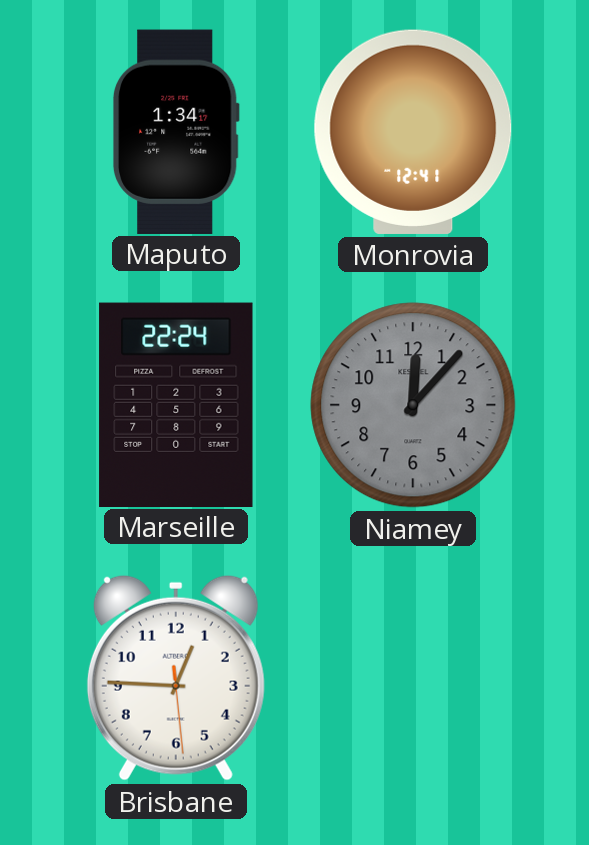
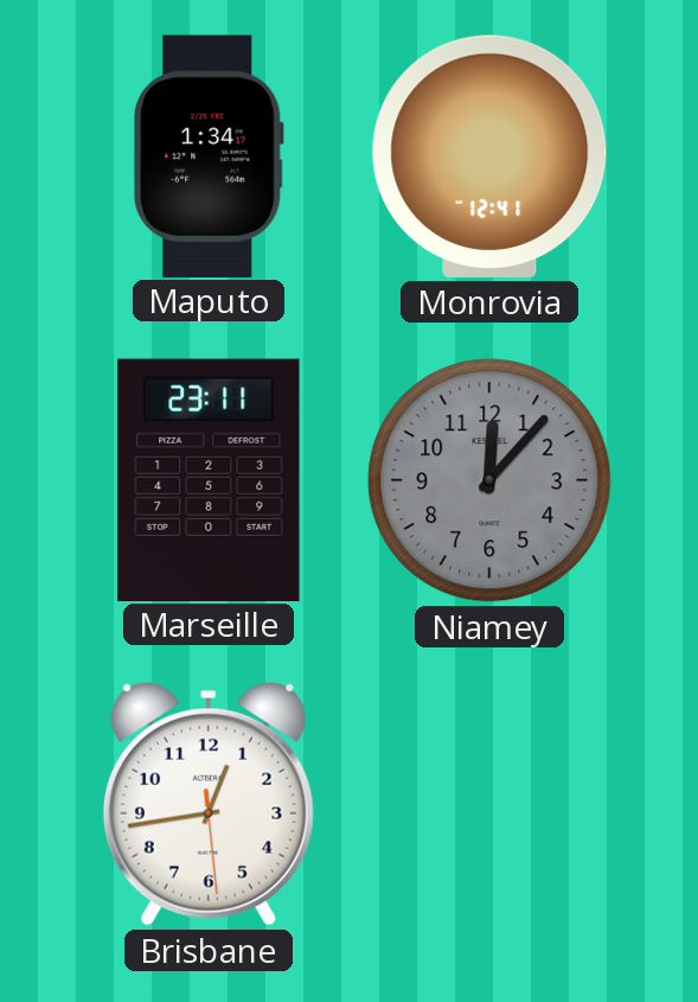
Marseille: 22:24 -> 23:11 (209, 479)
Brisbane: 12:45 -> 12:43 (209, 804)
